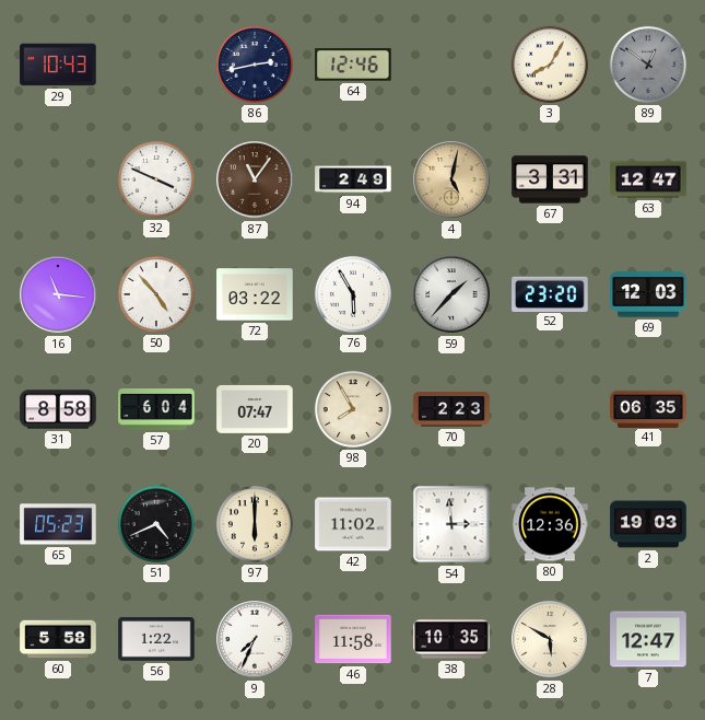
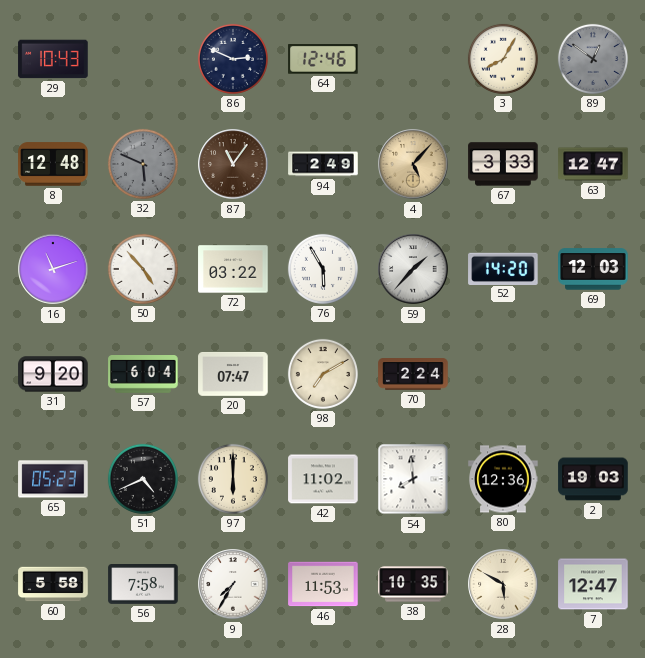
86: 2:43 -> 2:49 (233, 59)
8: none -> 12:48 (53, 164)
32: 3:49 -> 5:49 (143, 164)
32 dial: white -> grey (143, 164)
4: 5:02 -> 5:07 (413, 164)
67: 3:31 -> 3:33 (503, 164)
16: 11:16 -> 11:12 (53, 269)
52: 23:20 -> 14:20 (503, 268)
31: 8:58 -> 9:20 (53, 374)
98: 7:55 -> 7:10 (323, 374)
70: 2:23 -> 2:24 (413, 374)
41: 06:35 -> none (648, 408)
54: 2:59 -> 7:59 (413, 479)
56: 1:22 -> 7:58 (143, 585)
9: 7:34 -> 7:35 (233, 584)
46: 11:58 -> 11:53 (323, 584)
